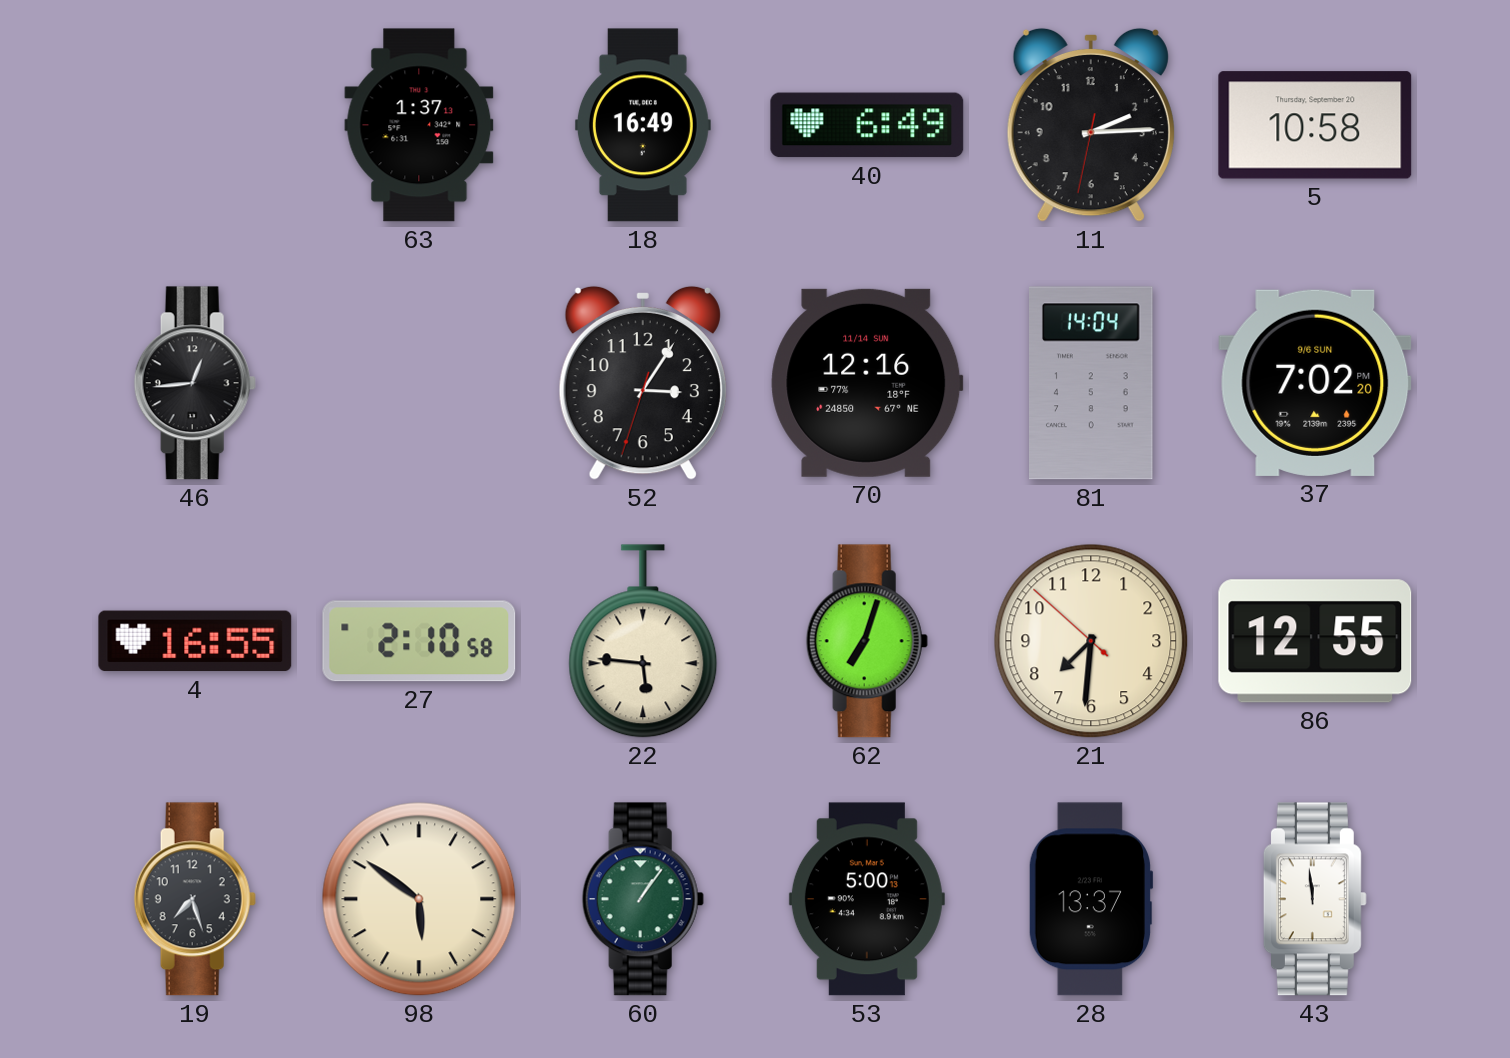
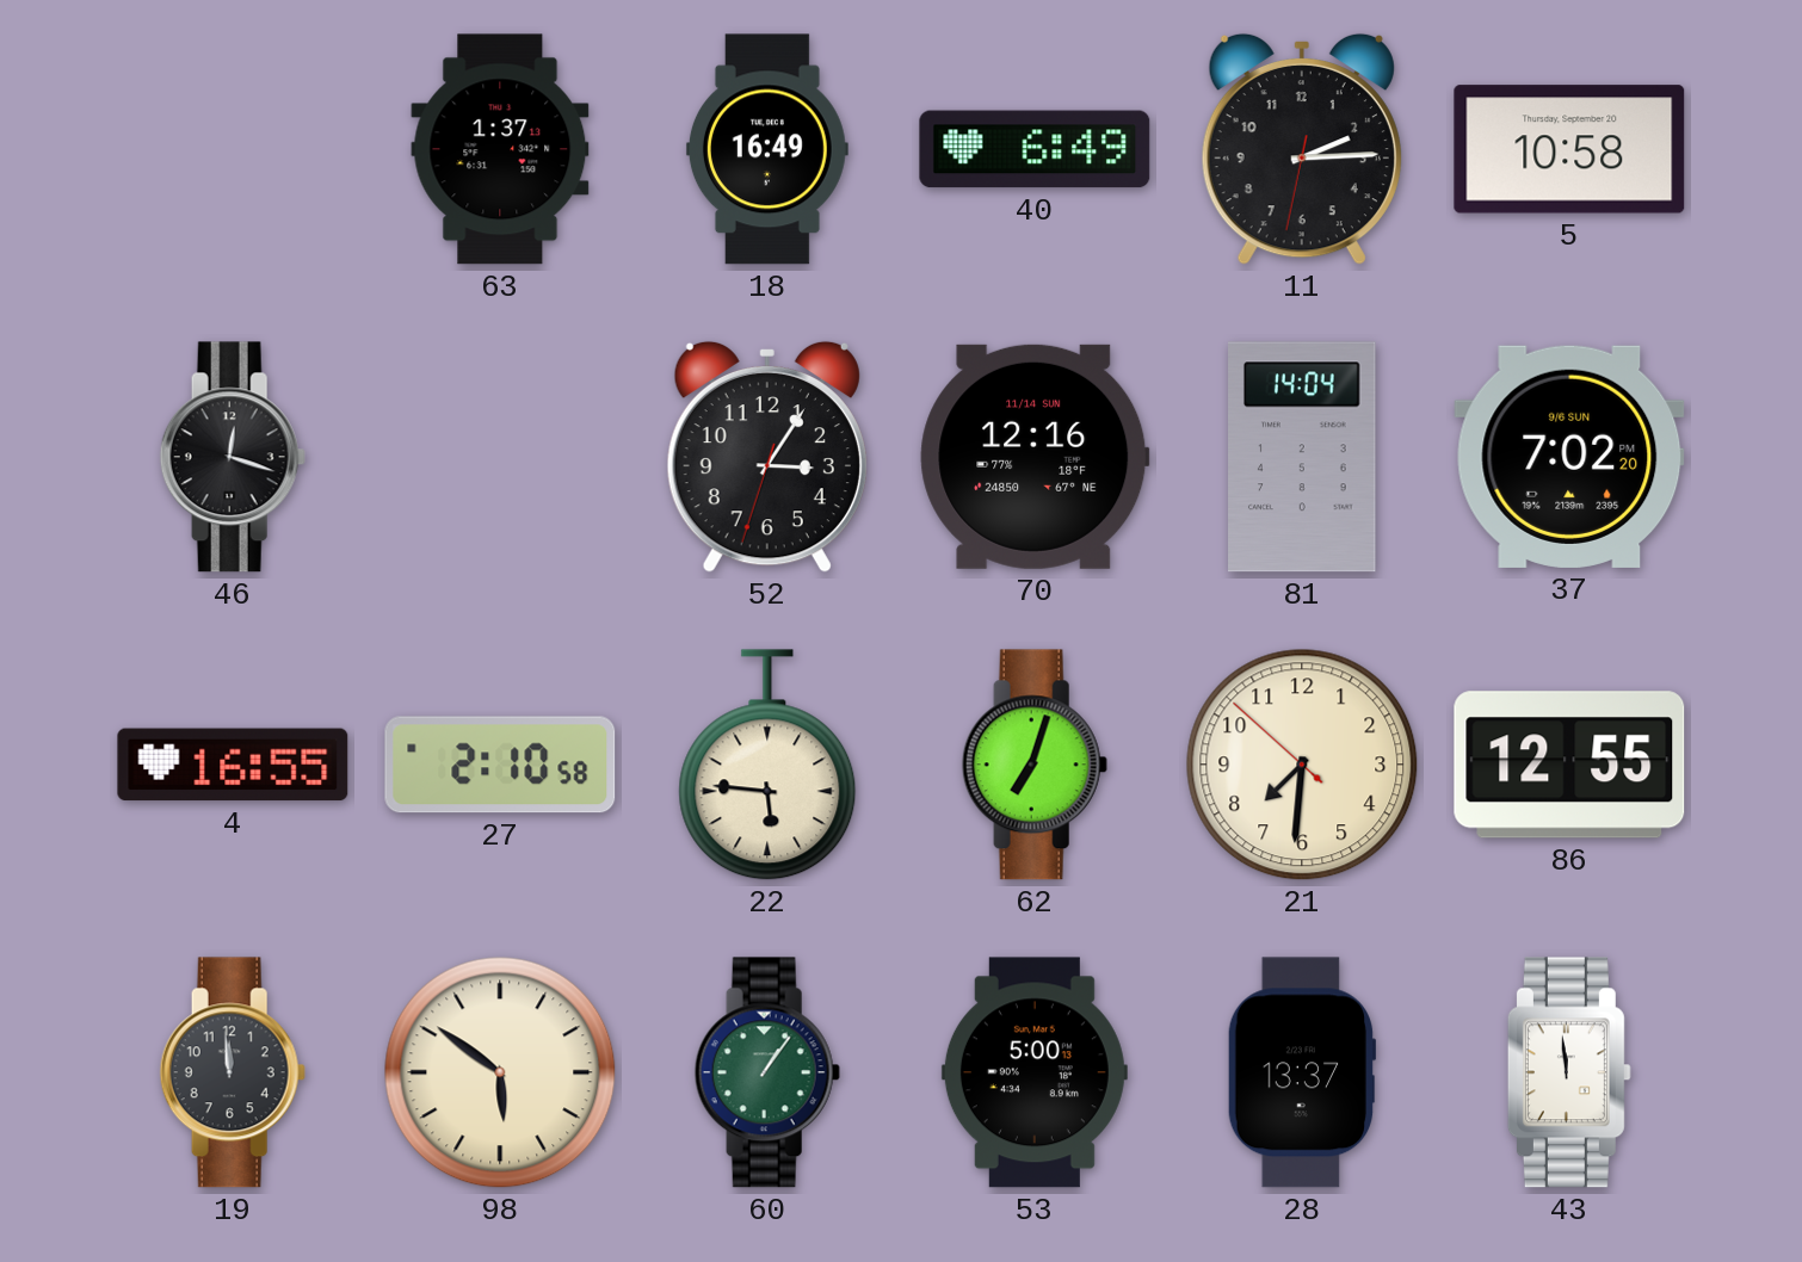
46: 12:44 -> 12:18 (233, 457)
19: 7:27 -> 11:59 (233, 1072)
